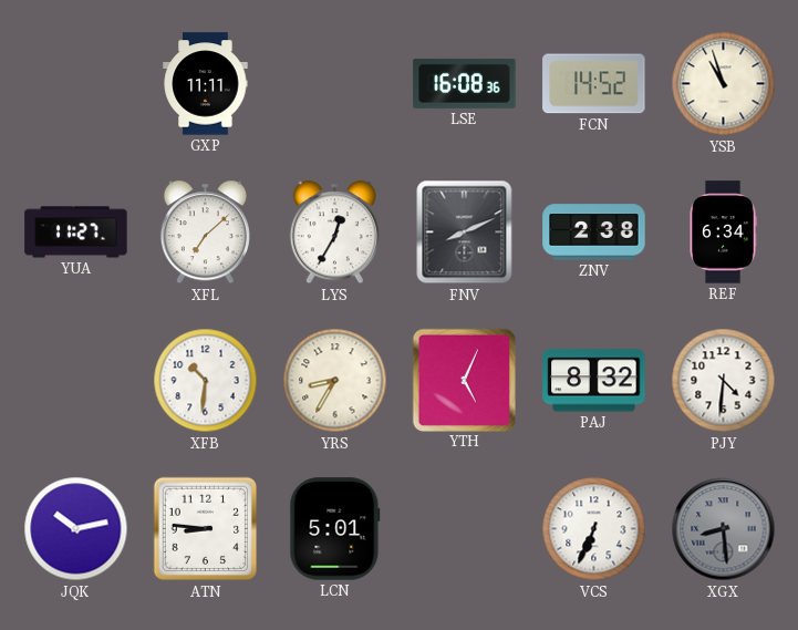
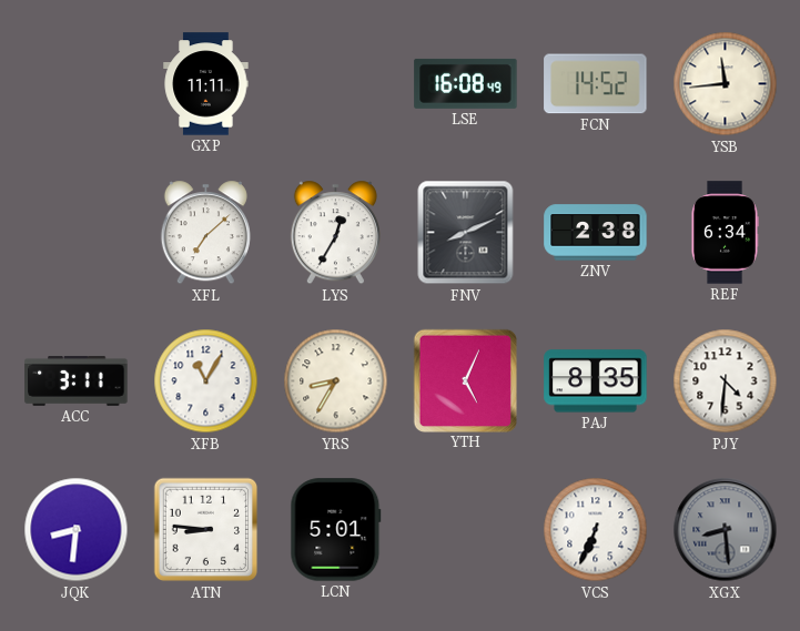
LSE: 16:08:36 -> 16:08:49 (466, 83)
YSB: 10:57 -> 11:44 (726, 84)
YUA: 11:27 -> none (76, 233)
ACC: none -> 3:11 (77, 380)
XFB: 10:31 -> 11:05 (206, 381)
PAJ: 8:32 -> 8:35 (596, 381)
JQK: 10:13 -> 8:31 (77, 530)
